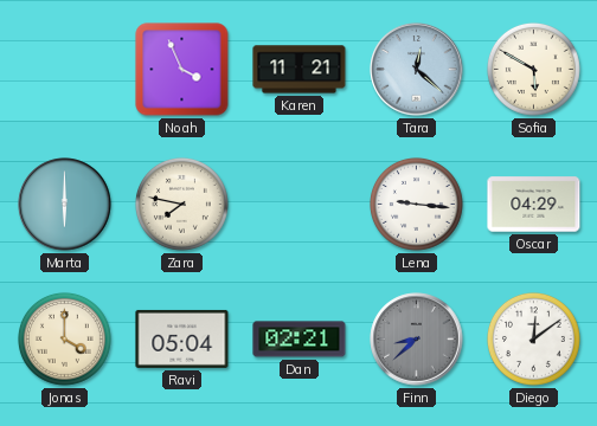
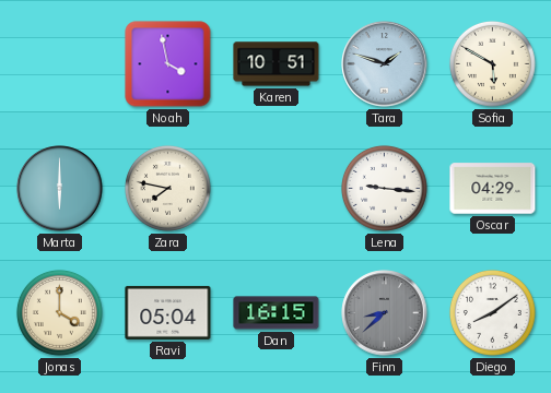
Noah: 3:56 -> 3:58 (168, 64)
Karen: 11:21 -> 10:51 (277, 64)
Tara: 12:22 -> 1:48 (385, 64)
Dan: 02:21 -> 16:15 (277, 313)
Diego: 12:09 -> 8:09 (492, 312)
